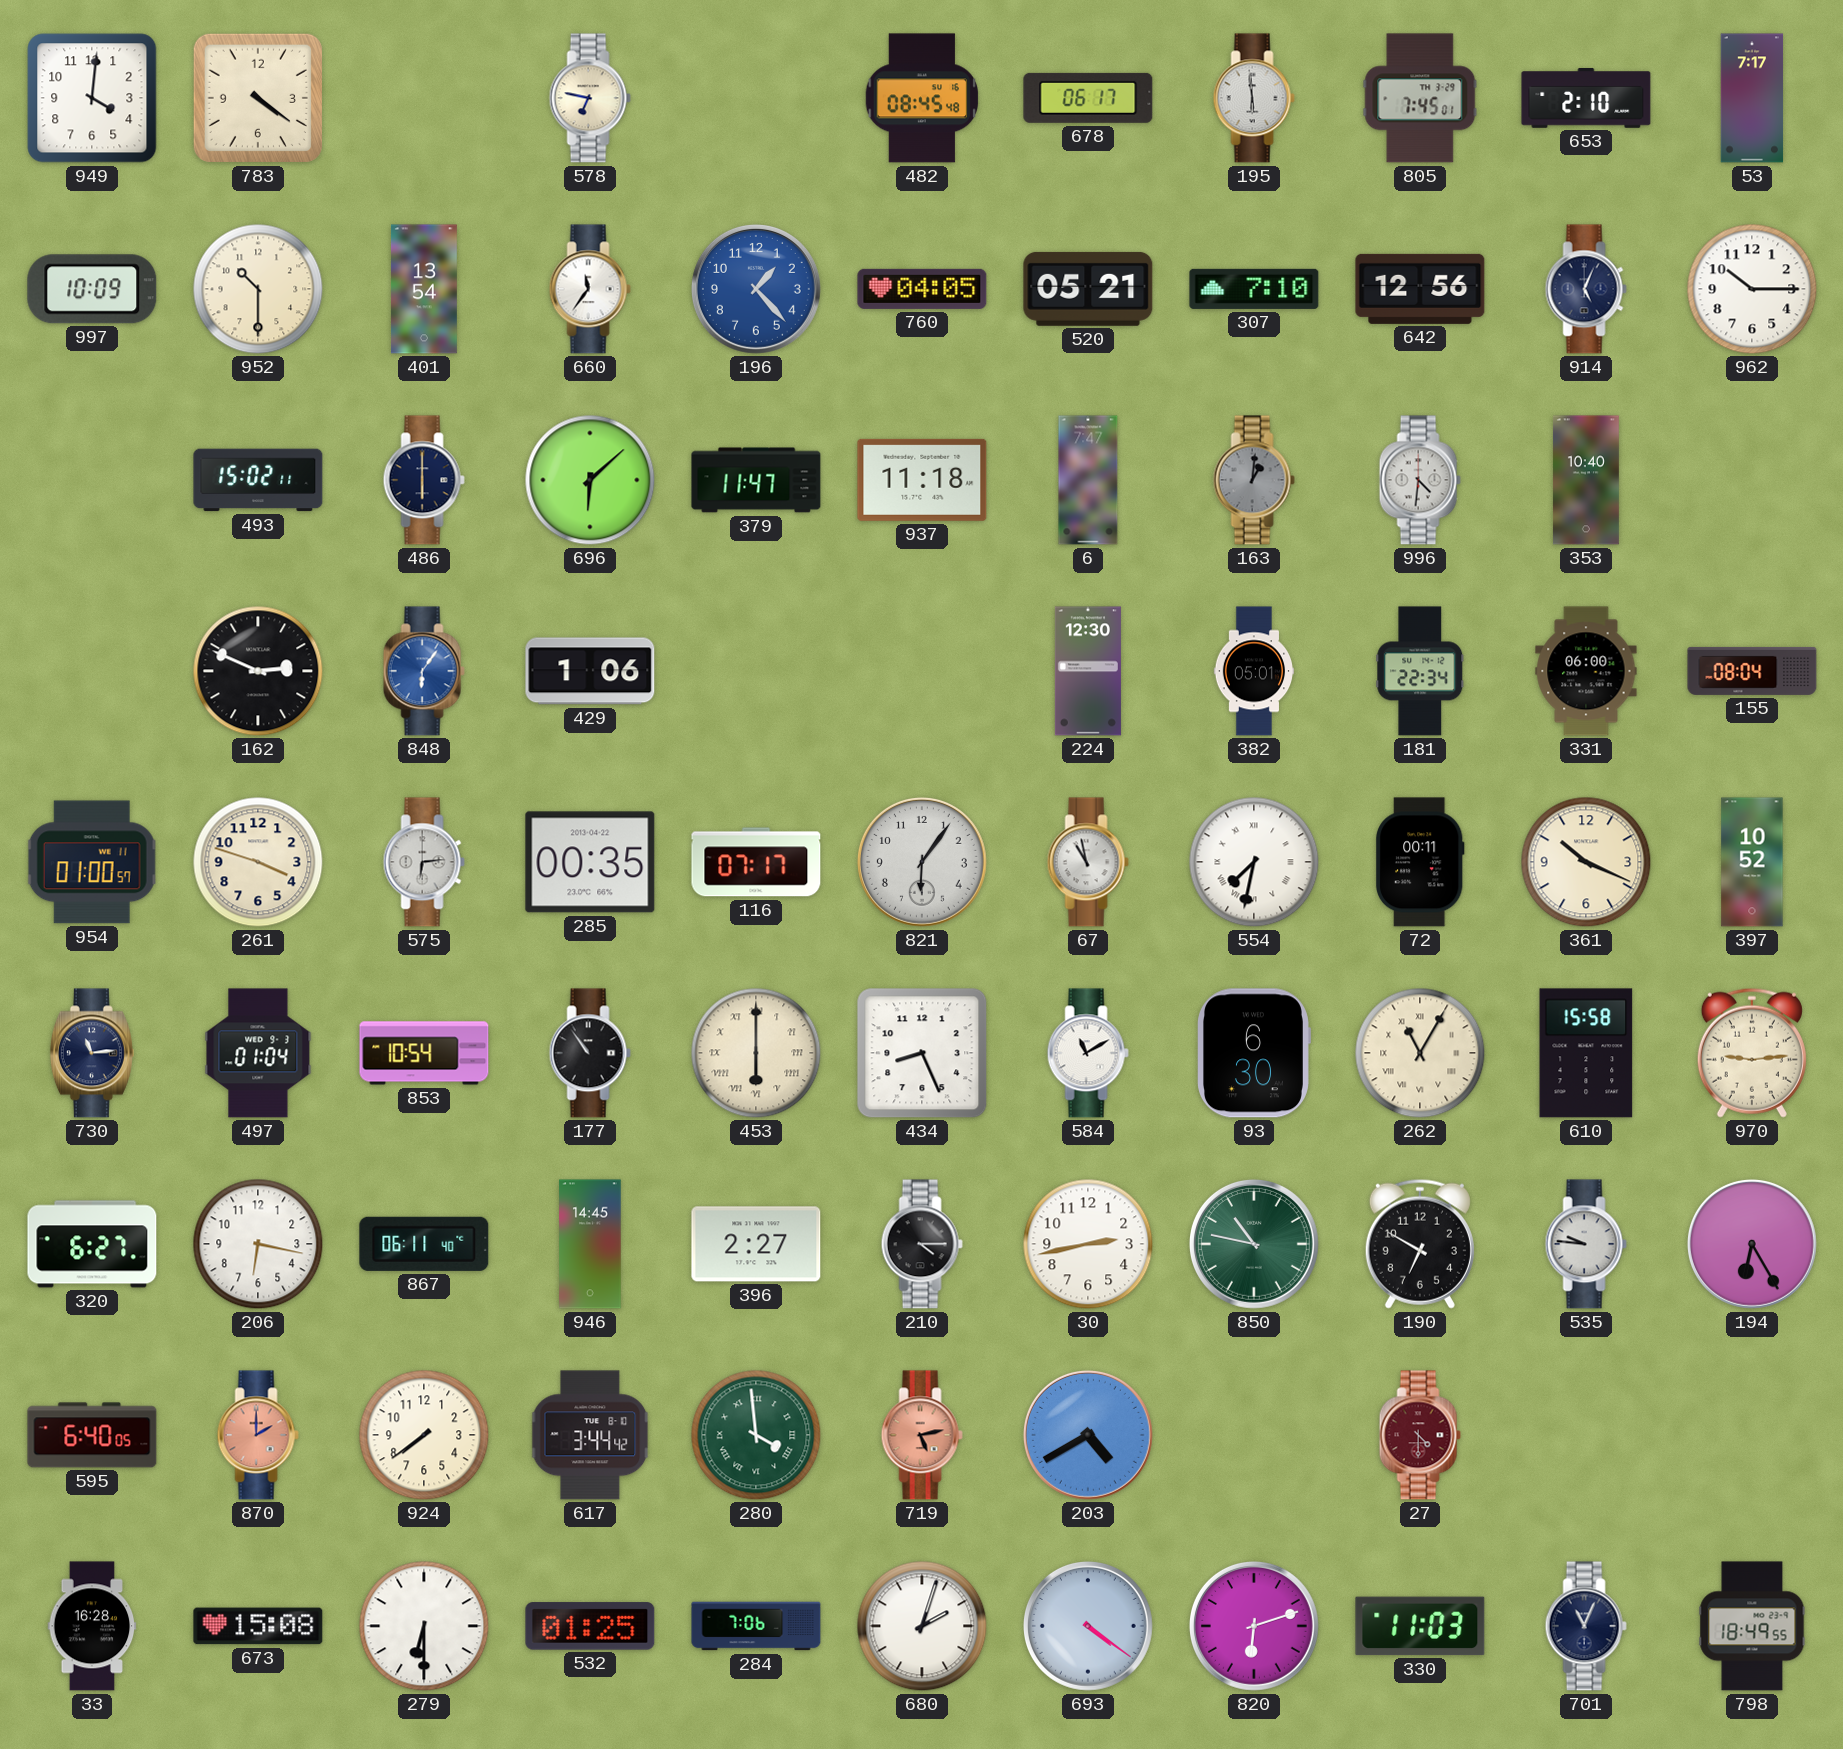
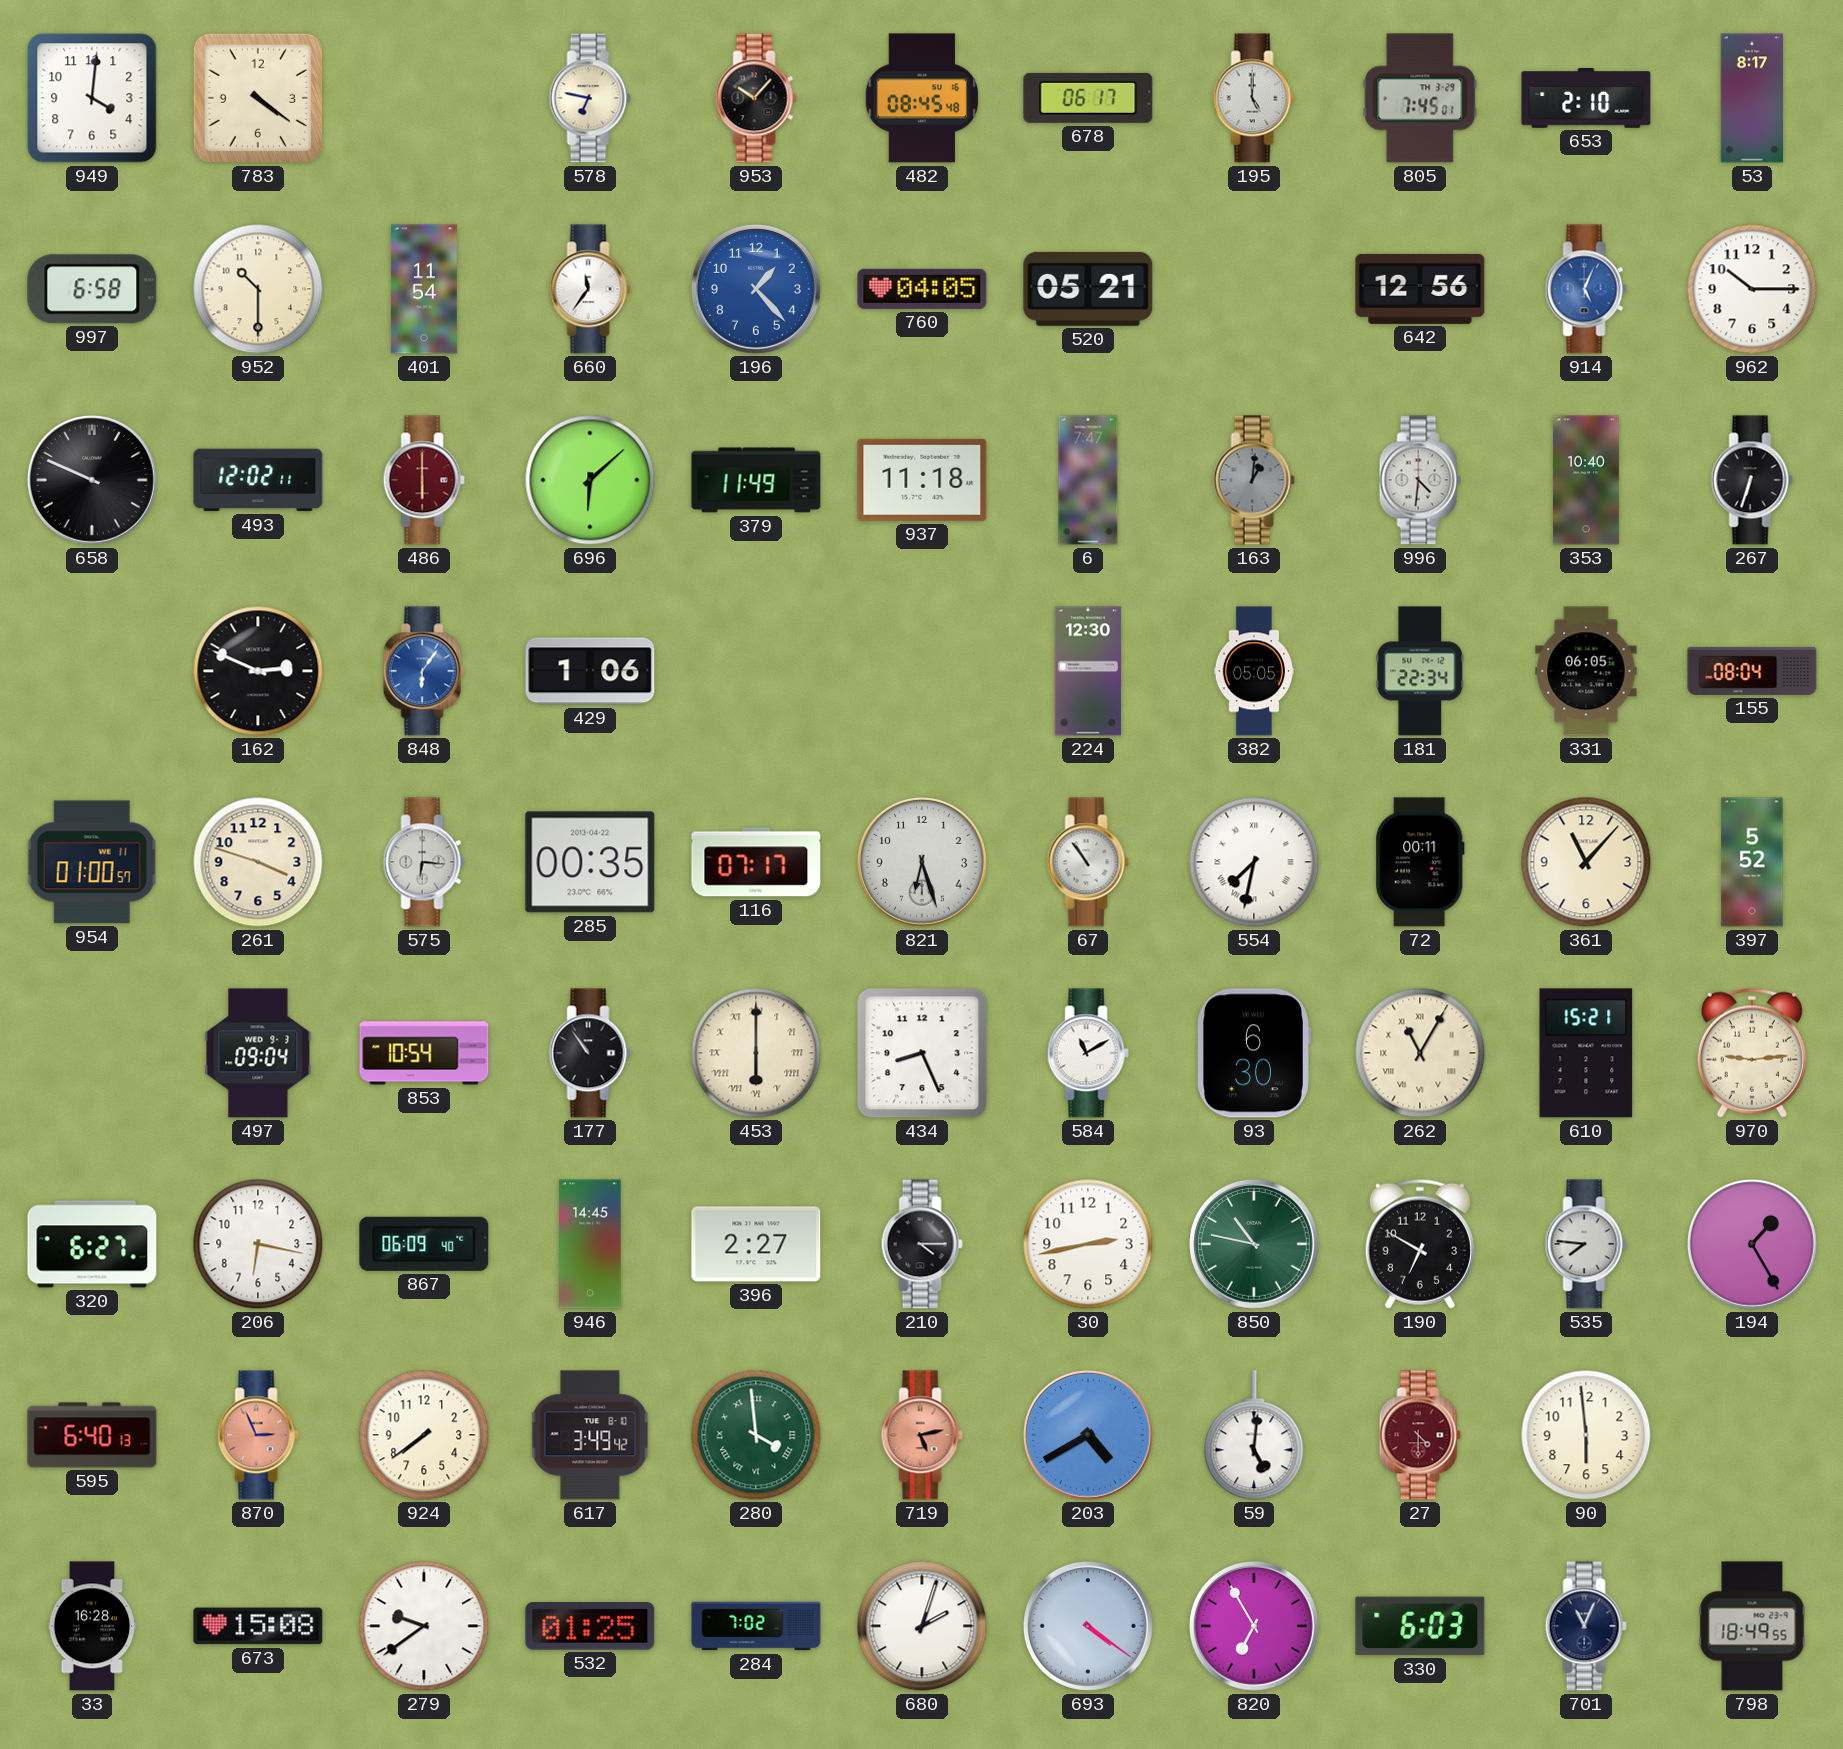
953: none -> 10:07 (756, 98)
195: 5:59 -> 5:00 (1254, 98)
53: 7:17 -> 8:17 (1752, 98)
997: 10:09 -> 6:58 (92, 289)
401: 13:54 -> 11:54 (424, 289)
307: 7:10 -> none (1254, 289)
914 dial: navy -> blue (1586, 289)
658: none -> 9:49 (92, 480)
493: 15:02 -> 12:02 (258, 480)
486 dial: navy -> burgundy (424, 480)
379: 11:47 -> 11:49 (756, 480)
267: none -> 6:33 (1752, 480)
382: 05:01 -> 05:05 (1253, 671)
331: 06:00 -> 06:05 (1586, 671)
575: 6:14 -> 6:16 (424, 862)
821: 6:06 -> 6:27 (922, 862)
67: 10:58 -> 10:54 (1088, 862)
361: 10:19 -> 11:07 (1586, 862)
397: 10:52 -> 5:52 (1752, 862)
730: 11:14 -> none (92, 1053)
497: 01:04 -> 09:04 (258, 1053)
610: 15:58 -> 15:21 (1586, 1053)
867: 06:11 -> 06:09 (424, 1244)
535: 9:46 -> 7:46 (1586, 1244)
194: 6:25 -> 1:25 (1752, 1244)
595: 6:40:05 -> 6:40:13 (92, 1435)
870: 2:00 -> 2:56 (258, 1435)
617: 3:44 -> 3:49 (590, 1435)
59: none -> 5:01 (1254, 1435)
90: none -> 5:59 (1586, 1435)
279: 6:30 -> 9:39 (424, 1626)
284: 7:06 -> 7:02 (756, 1626)
820: 6:12 -> 6:55 (1254, 1626)
330: 11:03 -> 6:03 (1420, 1626)
